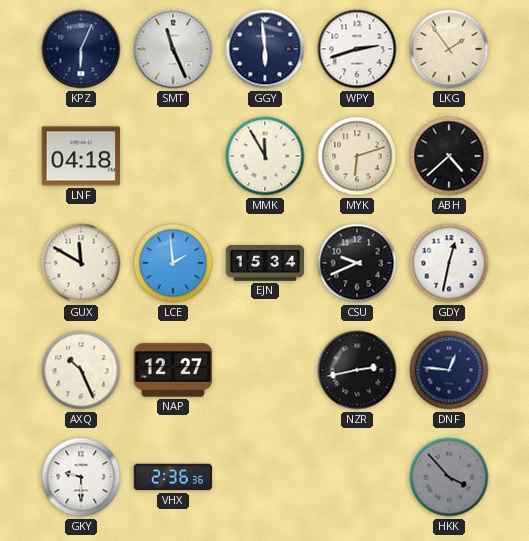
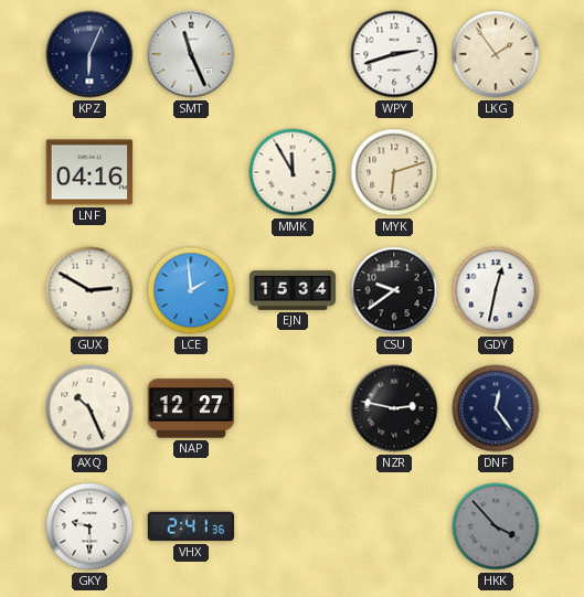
GGY: 5:59 -> none (265, 49)
LNF: 04:18 -> 04:16 (89, 172)
ABH: 4:38 -> none (449, 156)
GUX: 11:50 -> 2:50 (89, 290)
CSU: 9:41 -> 9:39 (394, 290)
NZR: 2:43 -> 2:47 (394, 408)
DNF: 12:46 -> 12:24 (496, 408)
VHX: 2:36 -> 2:41 (191, 526)
